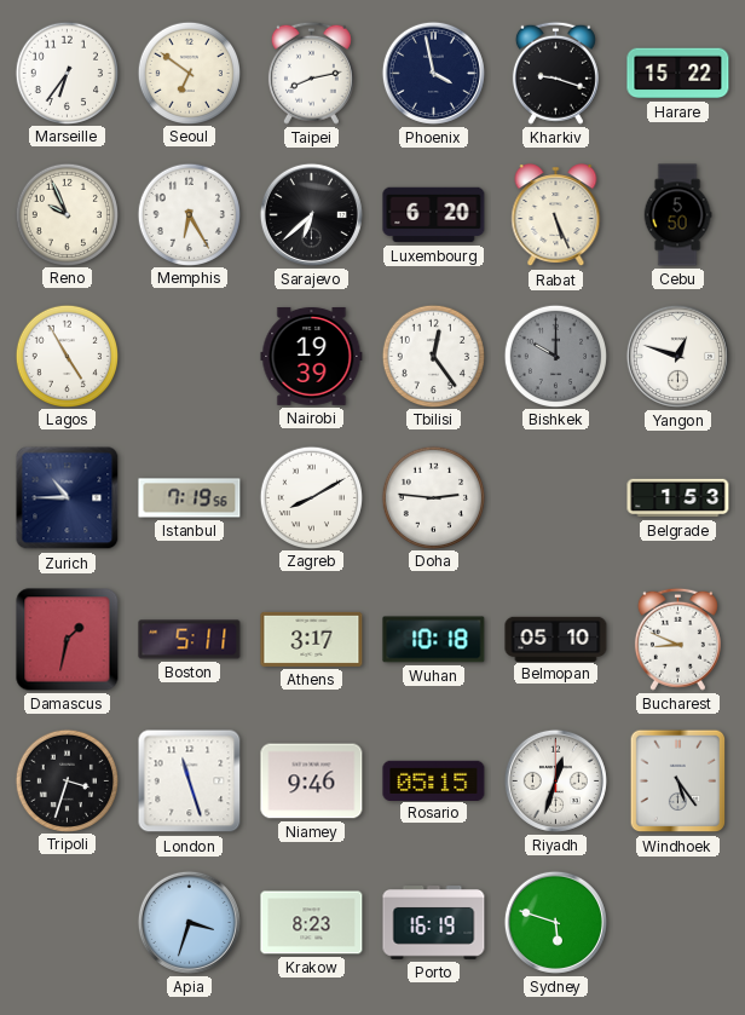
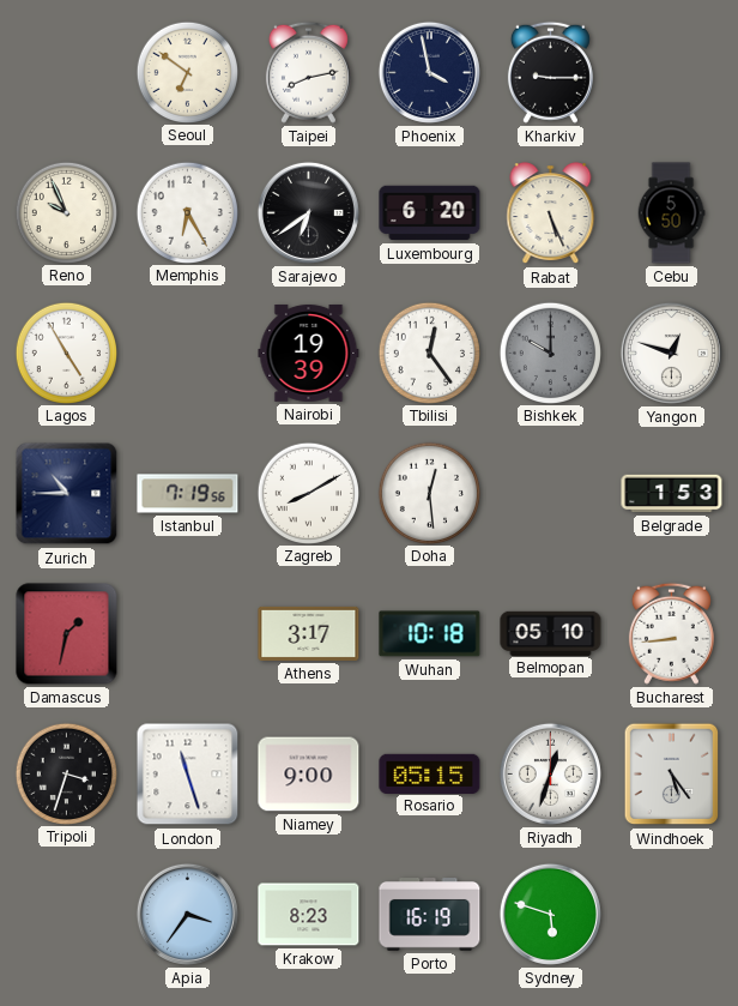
Marseille: 6:36 -> none (67, 73)
Kharkiv: 9:18 -> 9:15 (550, 72)
Harare: 15:22 -> none (678, 74)
Sarajevo: 6:38 -> 6:39 (308, 212)
Doha: 2:46 -> 12:29 (429, 493)
Boston: 5:11 -> none (190, 640)
Bucharest: 8:49 -> 8:44 (671, 633)
Niamey: 9:46 -> 9:00 (309, 775)
Apia: 3:33 -> 3:36 (187, 914)
